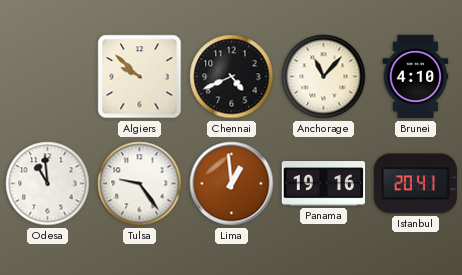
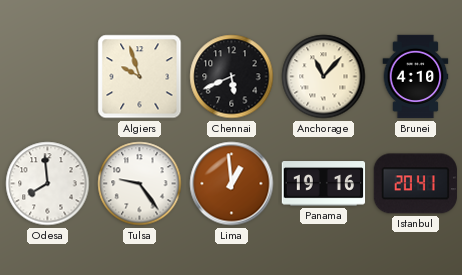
Algiers: 9:52 -> 9:57 (140, 77)
Chennai: 4:41 -> 5:41 (232, 77)
Odesa: 10:59 -> 7:59 (48, 184)
